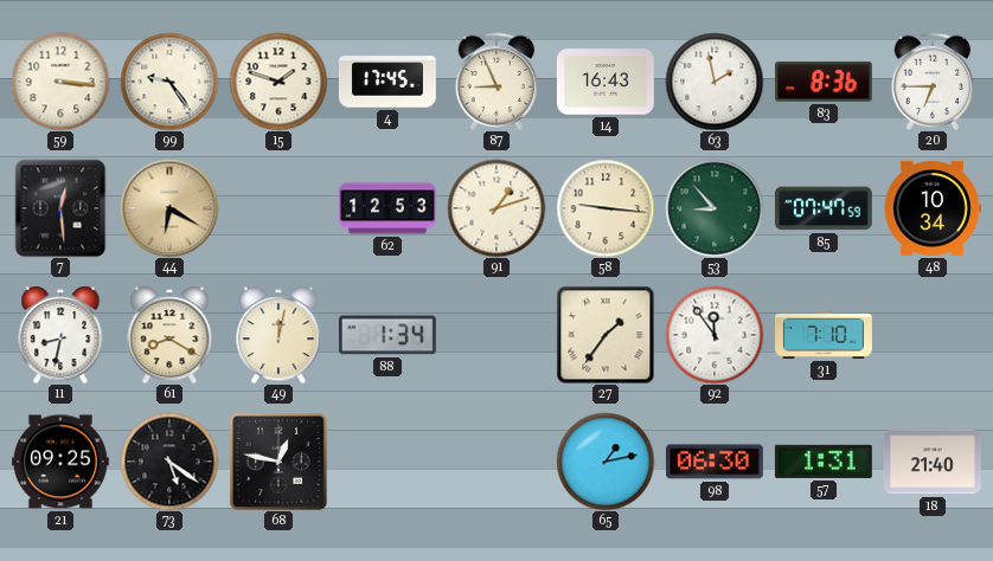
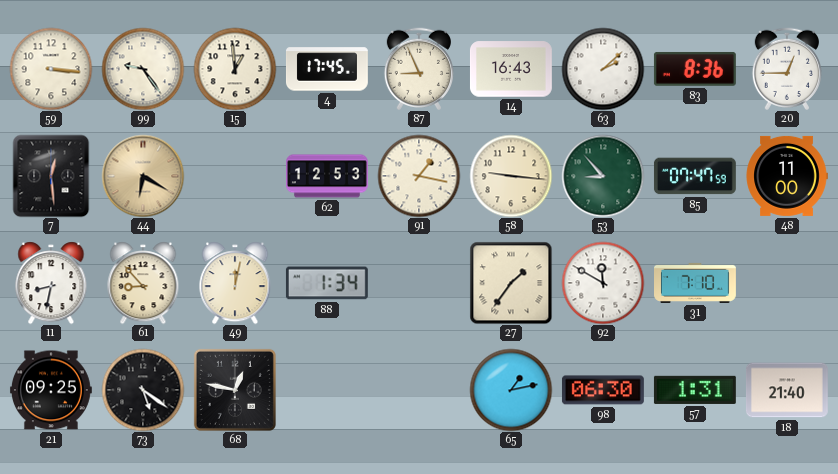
15: 1:48 -> 12:59 (235, 69)
63: 1:58 -> 2:08 (603, 69)
20: 6:45 -> 12:45 (786, 69)
91: 1:12 -> 1:17 (419, 176)
48: 10:34 -> 11:00 (787, 176)
61: 8:20 -> 8:53 (143, 283)
92: 11:54 -> 11:50 (603, 283)
